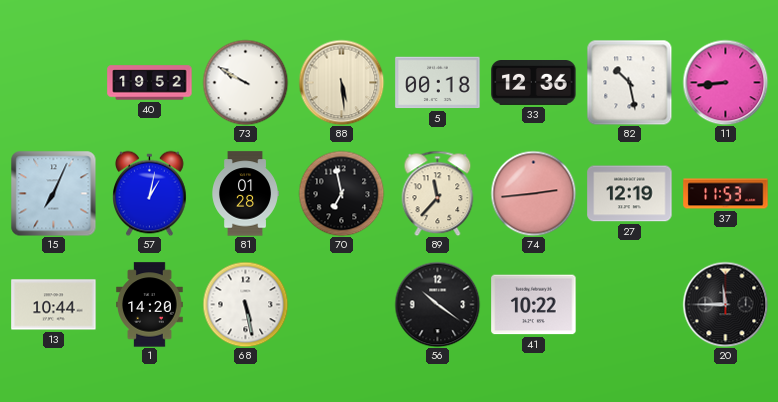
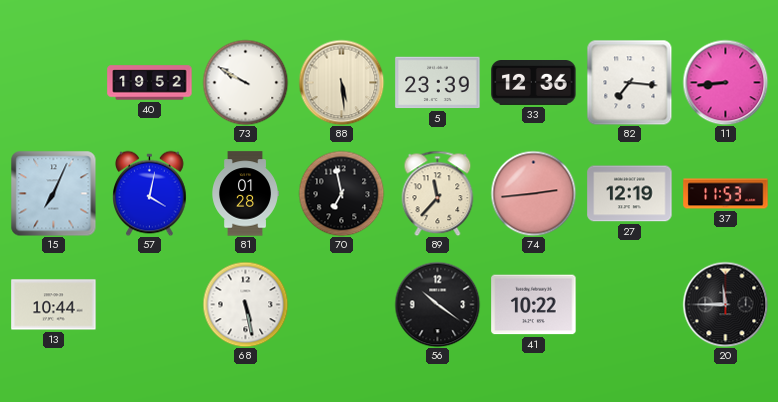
5: 00:18 -> 23:39 (438, 83)
82: 10:28 -> 7:16 (629, 82)
57: 1:02 -> 4:02 (150, 193)
1: 14:20 -> none (150, 305)
